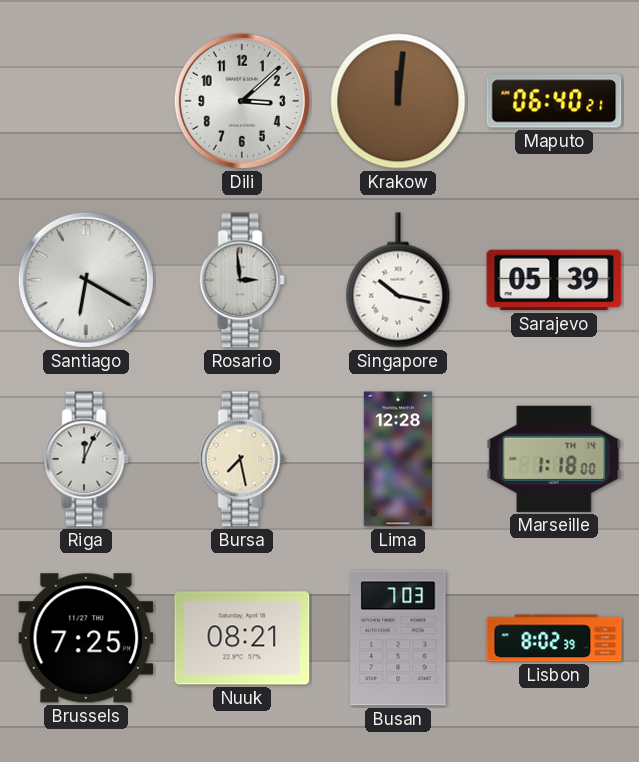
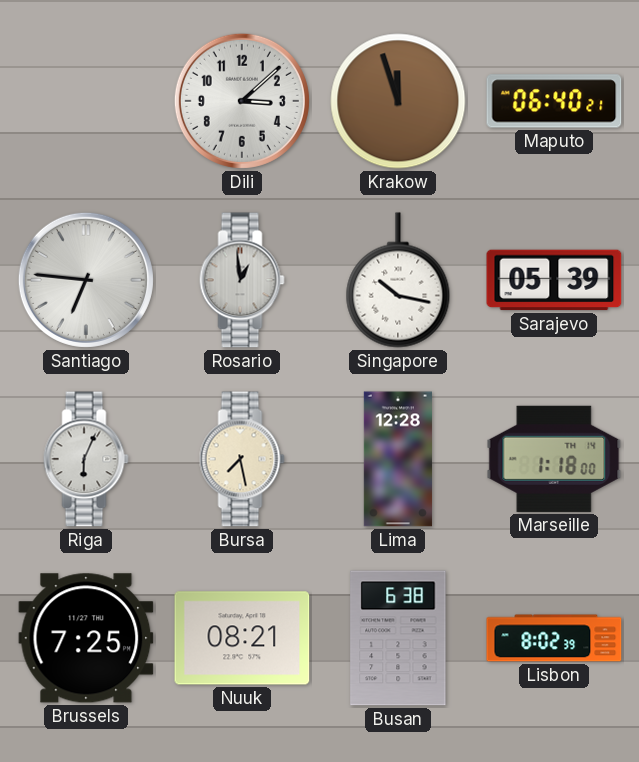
Krakow: 12:01 -> 11:57 (398, 101)
Santiago: 6:20 -> 6:46 (86, 280)
Rosario: 2:59 -> 12:59 (242, 280)
Riga: 12:04 -> 6:04 (86, 459)
Busan: 7:03 -> 6:38 (398, 638)
